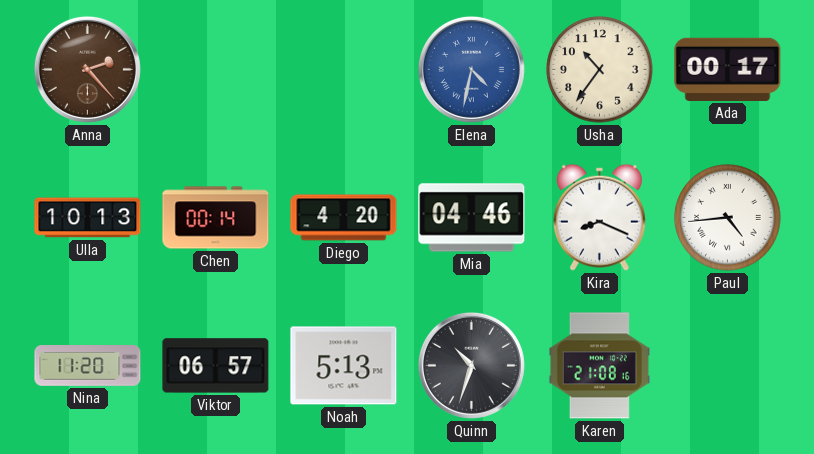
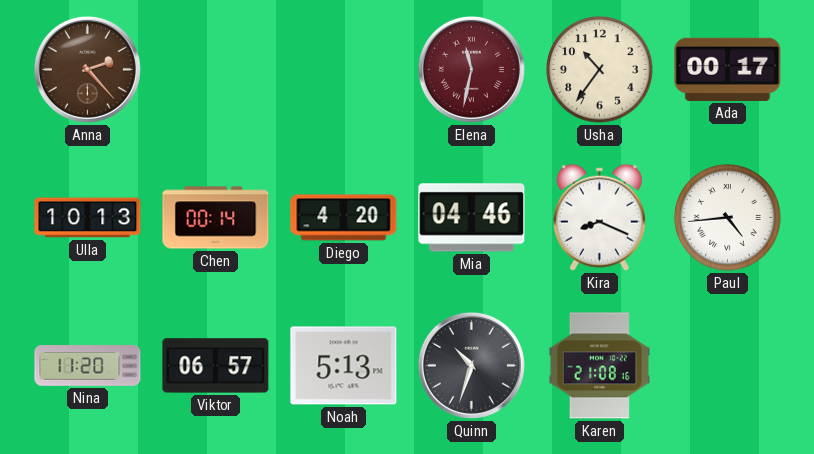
Elena: 4:32 -> 11:32 (471, 69)
Elena dial: blue -> burgundy (471, 69)
